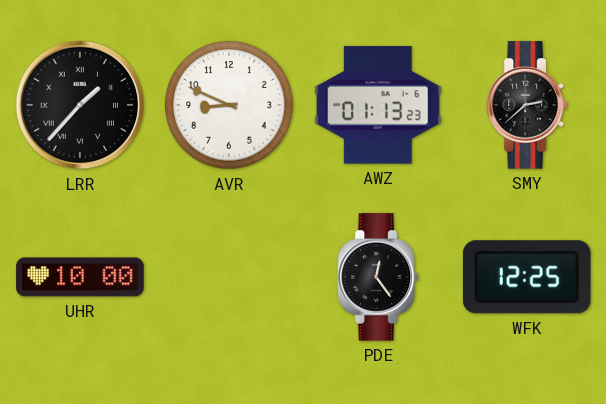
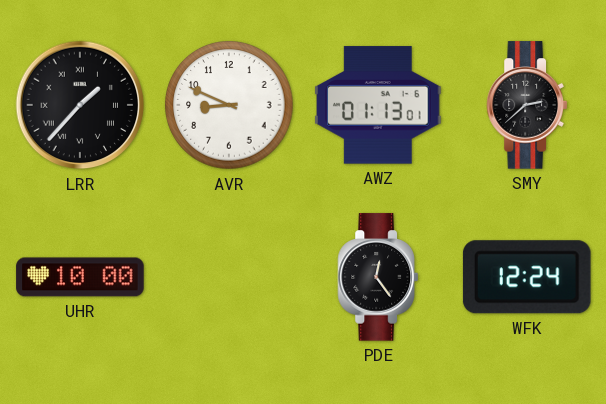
AWZ: 01:13:23 -> 01:13:01 (378, 105)
WFK: 12:25 -> 12:24 (527, 277)
